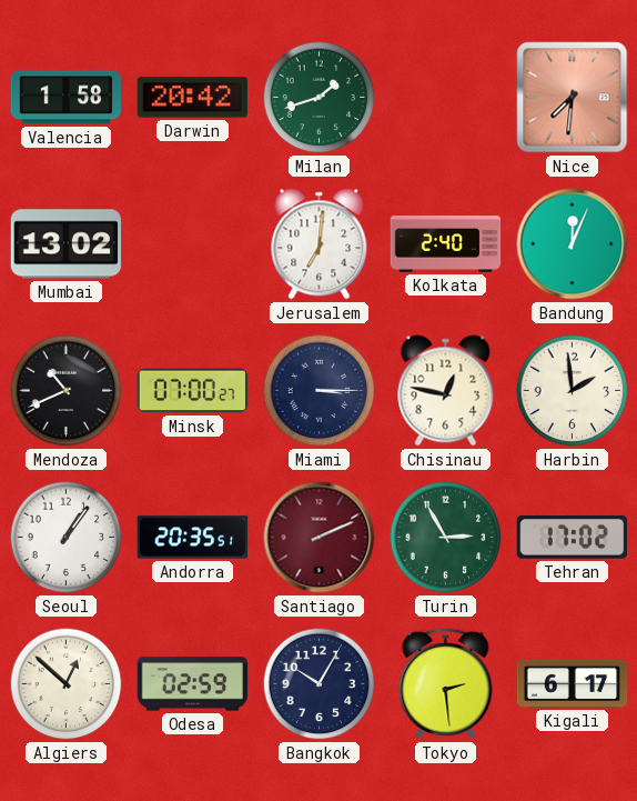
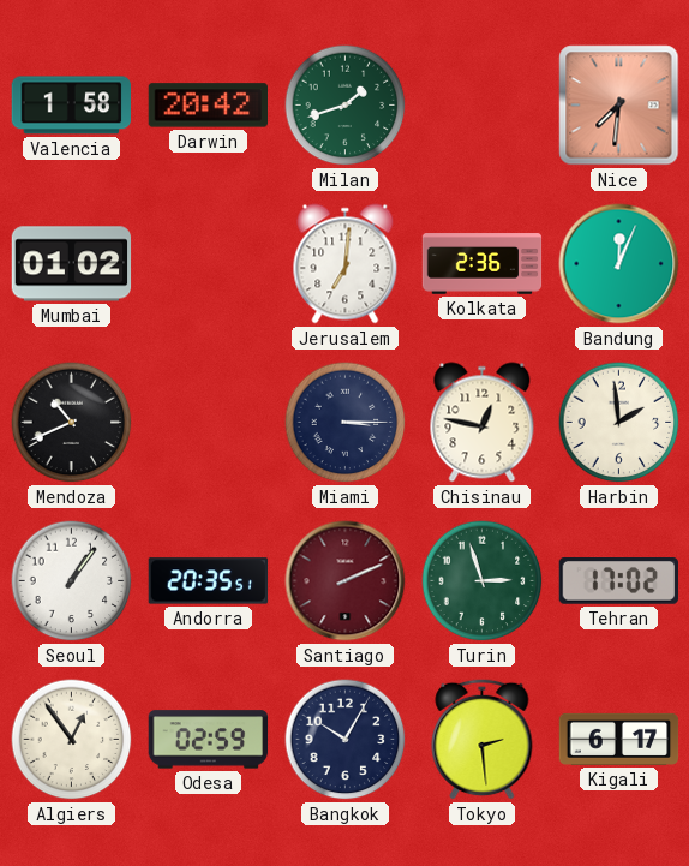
Mumbai: 13:02 -> 01:02 (72, 264)
Kolkata: 2:40 -> 2:36 (483, 264)
Minsk: 07:00 -> none (193, 391)
Turin: 2:55 -> 2:57 (483, 581)
Algiers: 12:52 -> 12:54 (72, 740)
